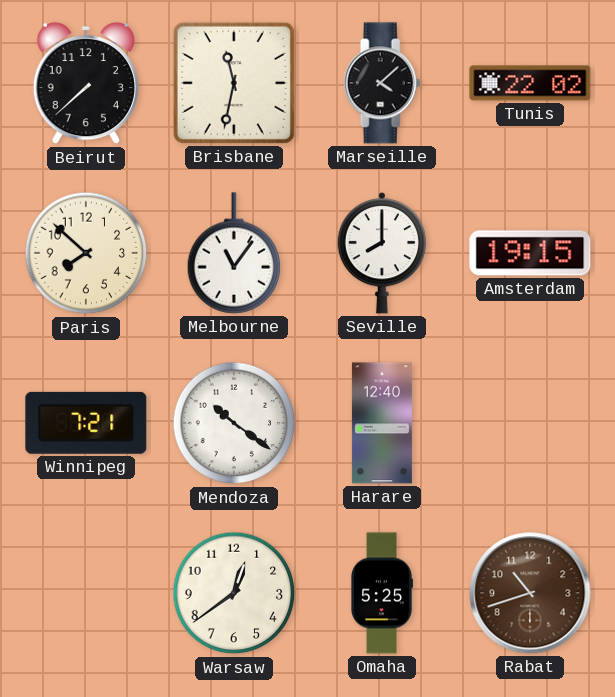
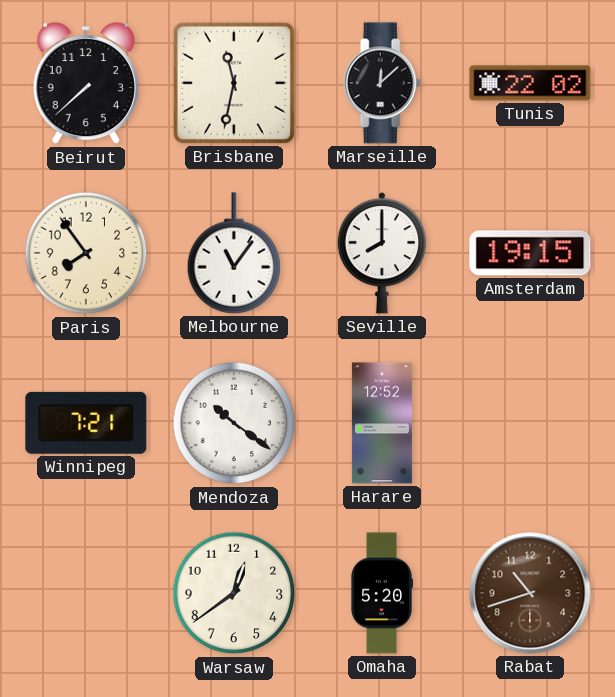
Marseille: 4:08 -> 12:08 (382, 83)
Paris: 7:52 -> 7:54 (86, 253)
Harare: 12:40 -> 12:52 (382, 423)
Omaha: 5:25 -> 5:20 (381, 593)
